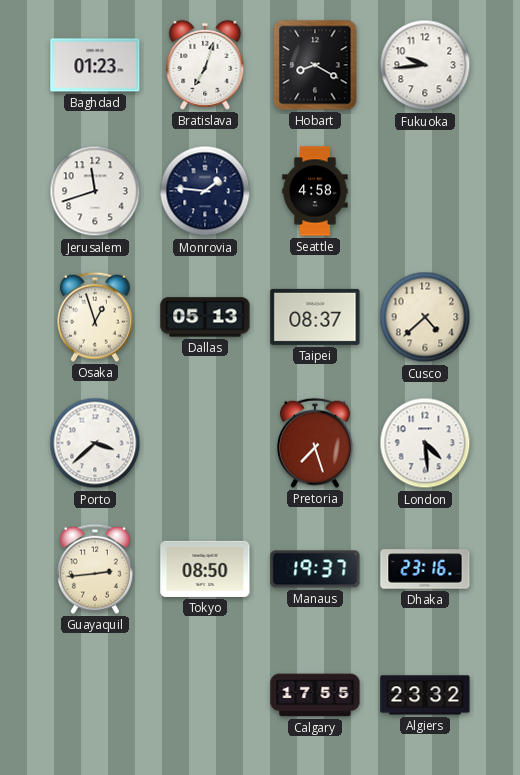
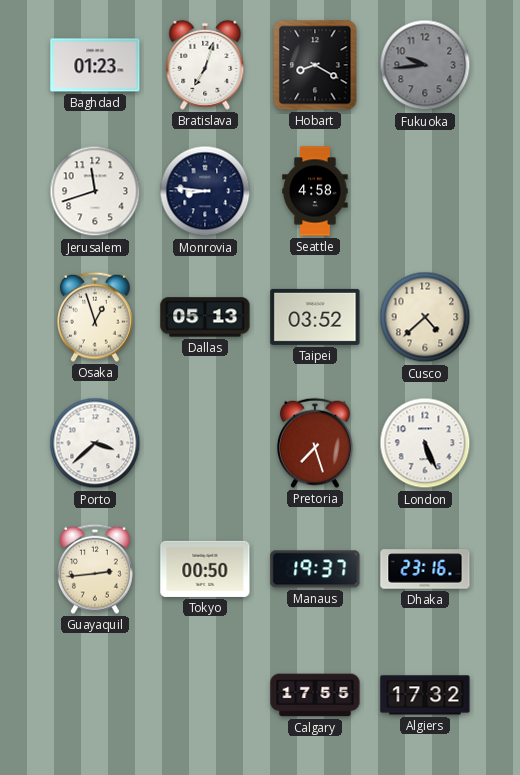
Fukuoka dial: white -> grey (425, 65)
Monrovia: 1:46 -> 8:46 (205, 191)
Taipei: 08:37 -> 03:52 (315, 317)
London: 4:29 -> 5:26 (425, 443)
Tokyo: 08:50 -> 00:50 (205, 569)
Algiers: 23:32 -> 17:32 (425, 695)
